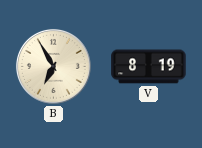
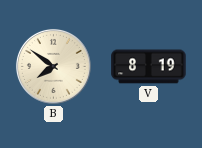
B: 6:55 -> 7:51 (53, 66)
